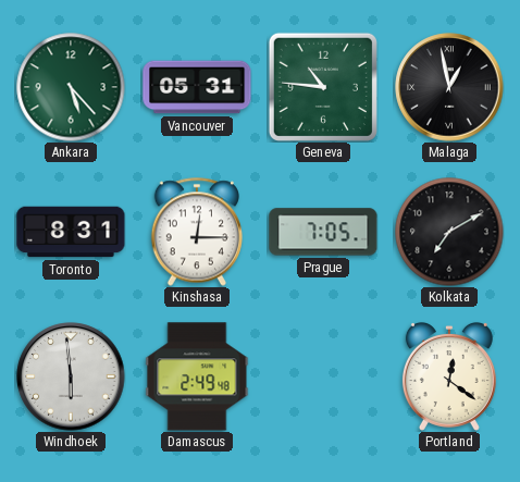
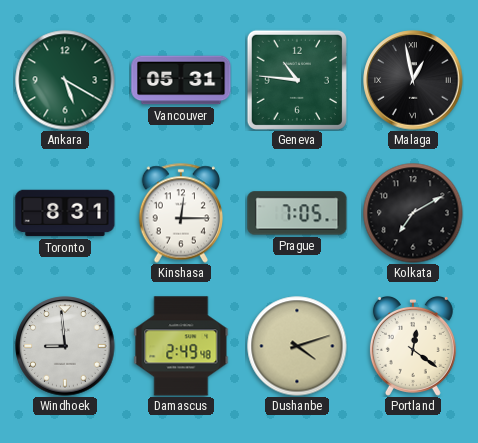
Ankara: 5:23 -> 5:20 (65, 80)
Windhoek: 5:59 -> 8:59 (65, 346)
Dushanbe: none -> 4:12 (297, 346)
